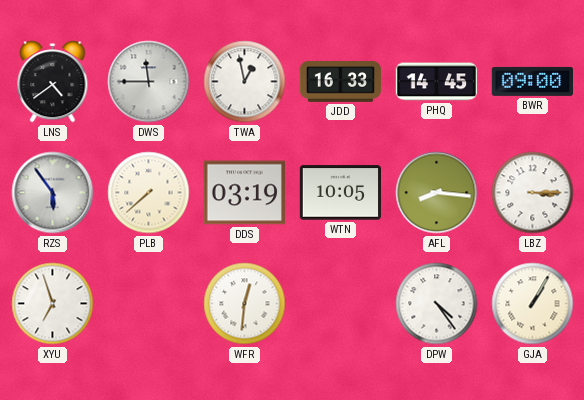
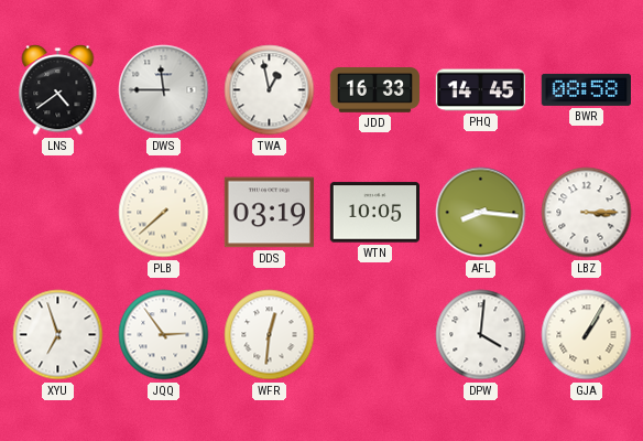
BWR: 09:00 -> 08:58 (586, 89)
RZS: 5:54 -> none (53, 193)
JQQ: none -> 2:54 (164, 335)
DPW: 4:24 -> 4:01 (481, 335)
